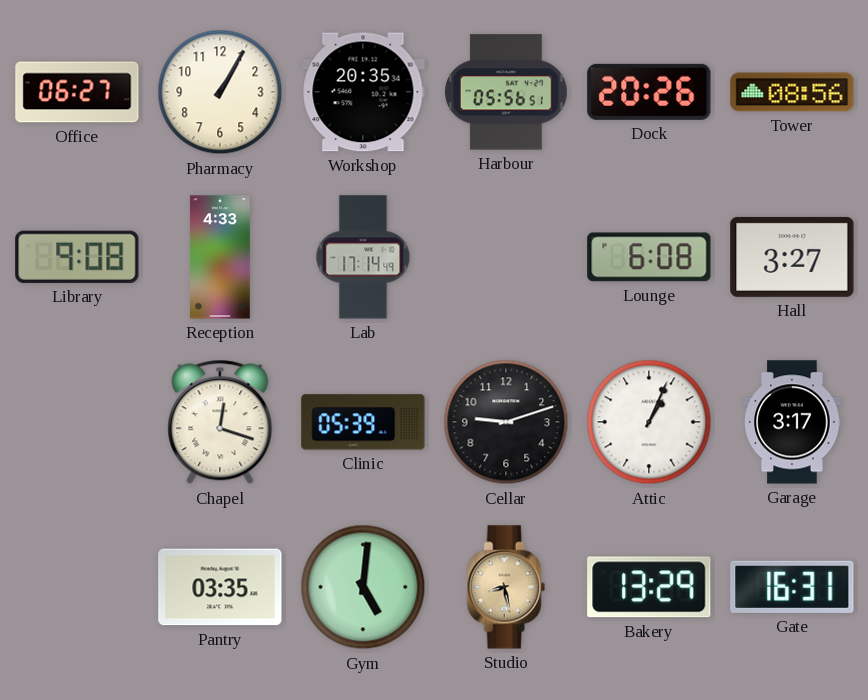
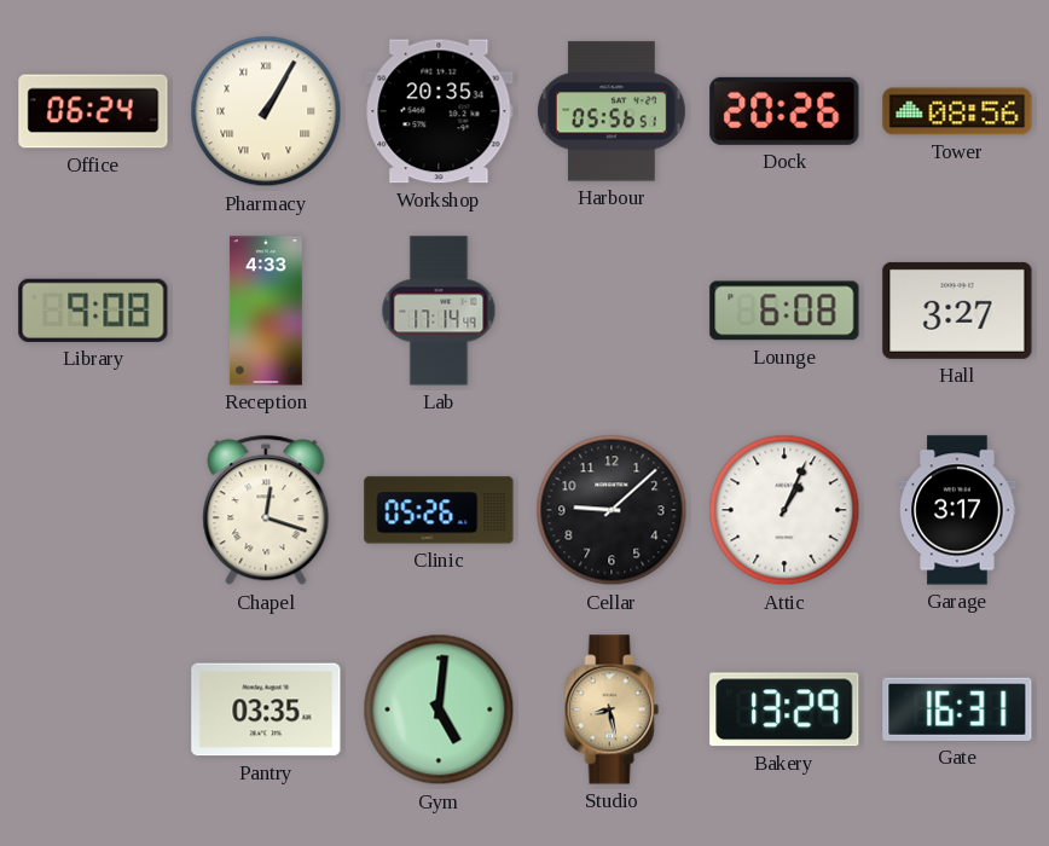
Office: 06:27 -> 06:24 (93, 111)
Pharmacy numerals: Arabic -> Roman (266, 111)
Clinic: 05:39 -> 05:26 (439, 510)
Cellar: 9:12 -> 9:08 (612, 510)
